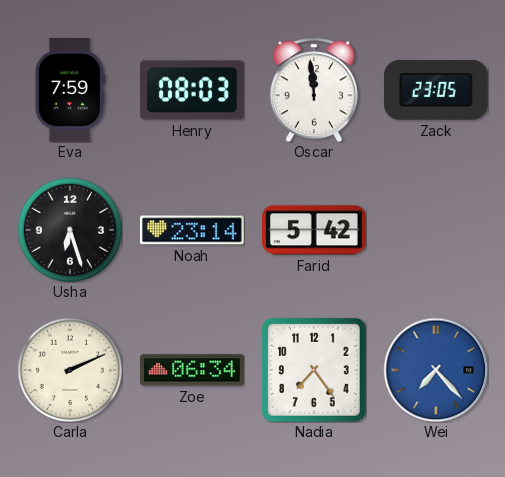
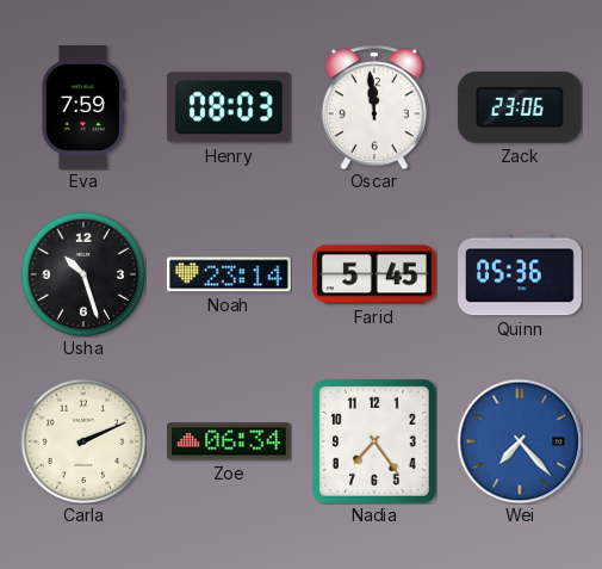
Zack: 23:05 -> 23:06 (520, 107)
Usha: 6:27 -> 10:27 (82, 273)
Farid: 5:42 -> 5:45 (376, 274)
Quinn: none -> 05:36 (521, 274)
